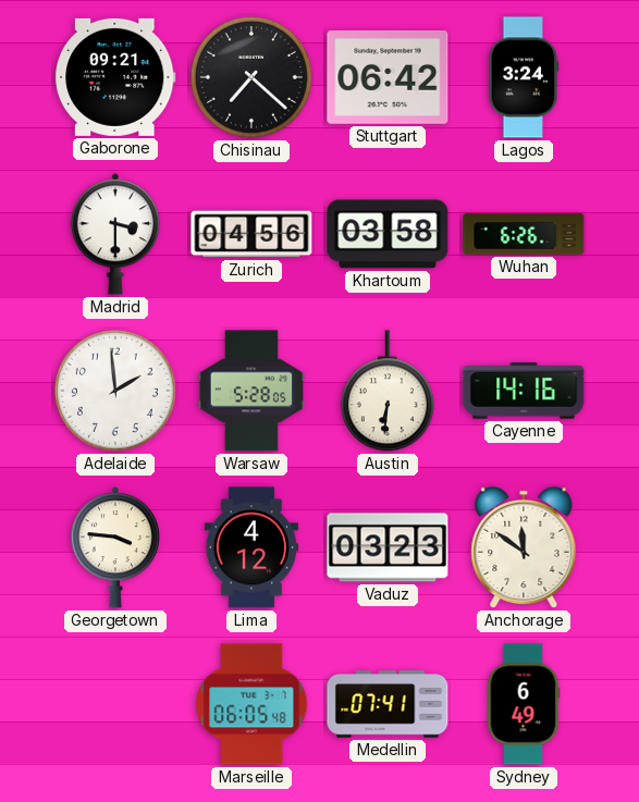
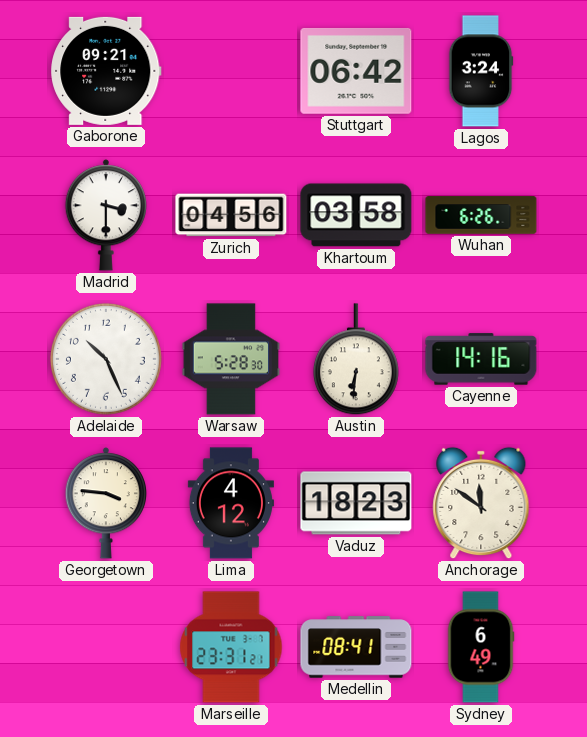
Chisinau: 7:22 -> none (251, 77)
Adelaide: 1:59 -> 10:26 (106, 359)
Warsaw: 5:28:05 -> 5:28:30 (231, 359)
Vaduz: 03:23 -> 18:23 (356, 503)
Marseille: 06:05 -> 23:31 (231, 647)
Medellin: 07:41 -> 08:41 (356, 647)
